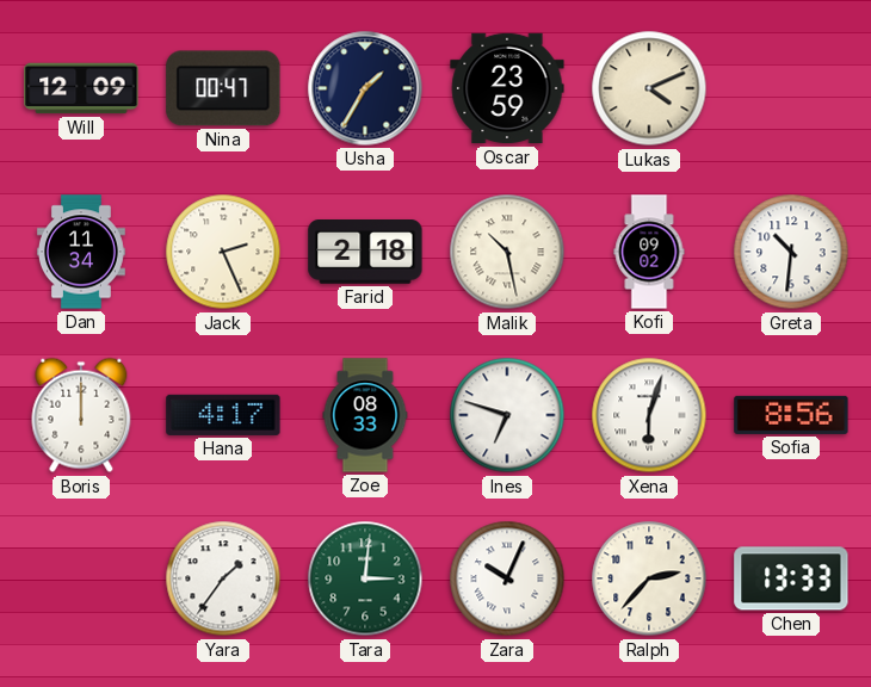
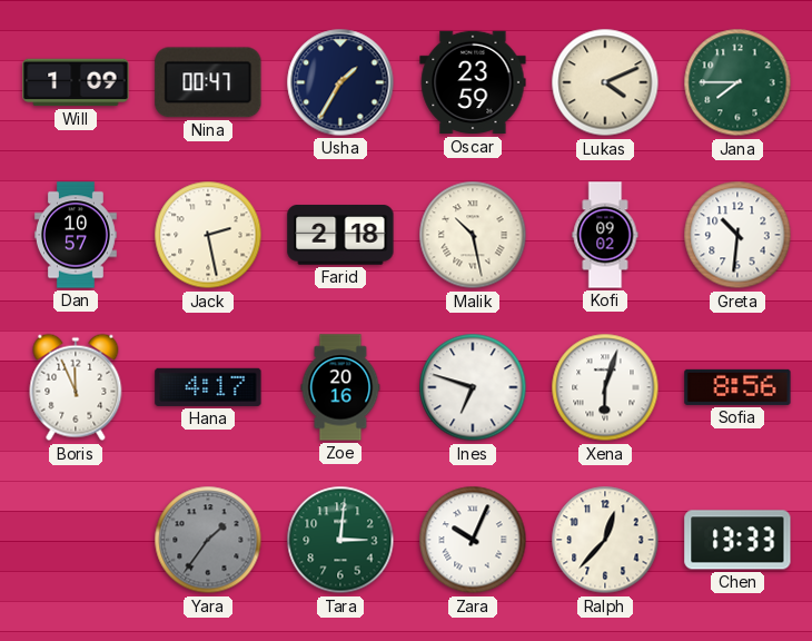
Will: 12:09 -> 1:09 (76, 82)
Jana: none -> 7:45 (737, 82)
Dan: 11:34 -> 10:57 (76, 235)
Jack: 2:26 -> 2:28 (208, 235)
Boris: 12:00 -> 11:56 (76, 387)
Zoe: 08:33 -> 20:16 (340, 387)
Yara dial: white -> grey (208, 540)
Ralph: 2:37 -> 12:37 (605, 540)
